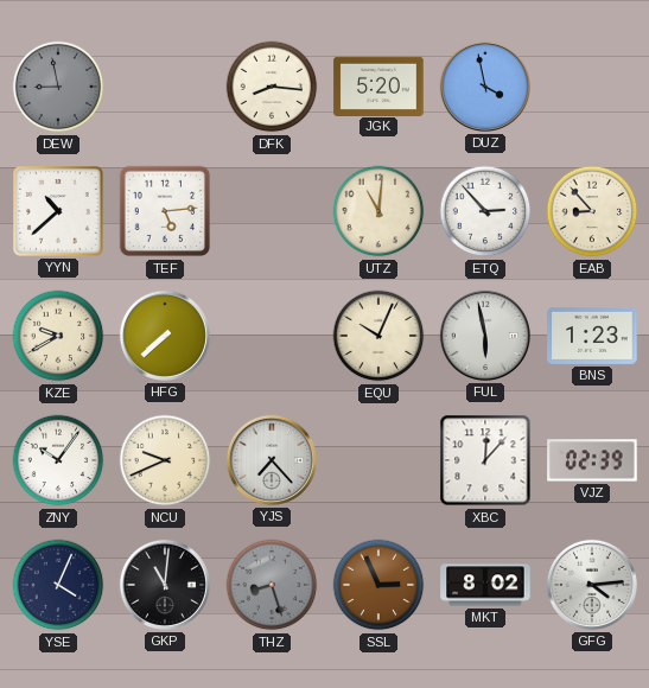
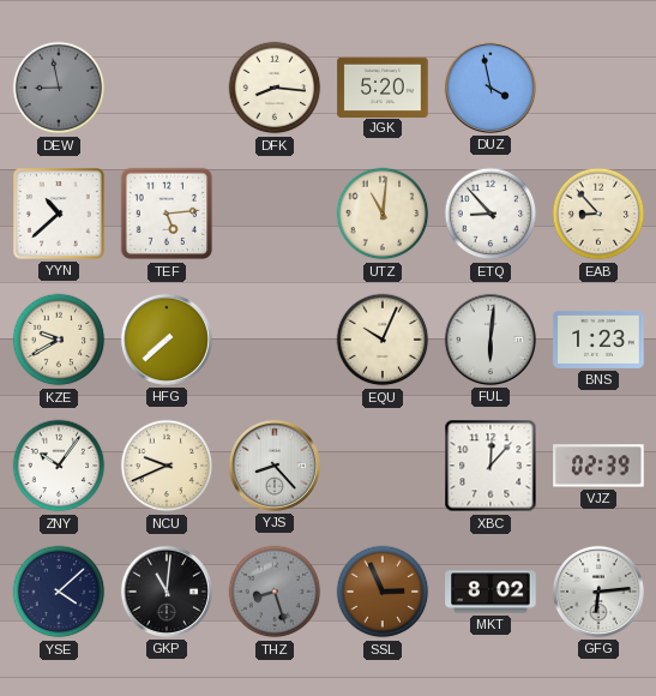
ETQ: 2:53 -> 8:53 (491, 214)
FUL: 5:58 -> 6:01 (491, 340)
YJS: 7:23 -> 8:23 (275, 466)
YSE: 4:04 -> 4:08 (59, 592)
GFG: 4:14 -> 6:14 (598, 592)
